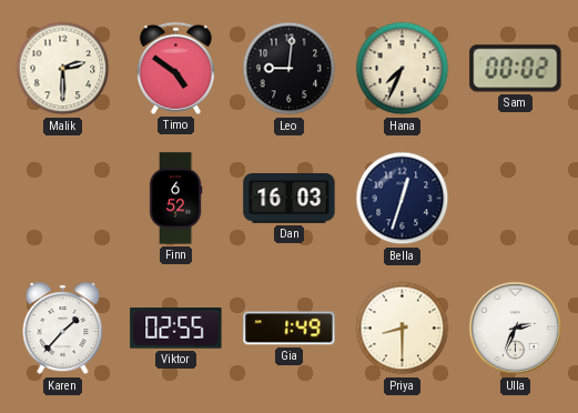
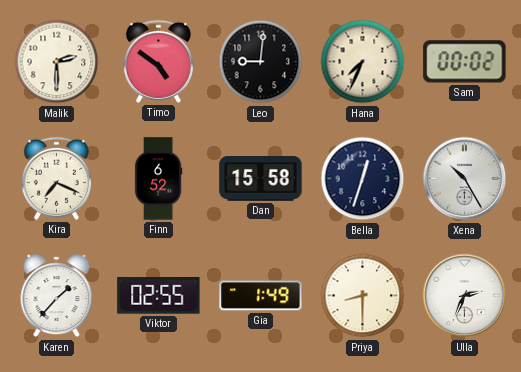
Kira: none -> 7:19 (56, 178)
Dan: 16:03 -> 15:58 (261, 179)
Xena: none -> 10:25 (465, 179)
